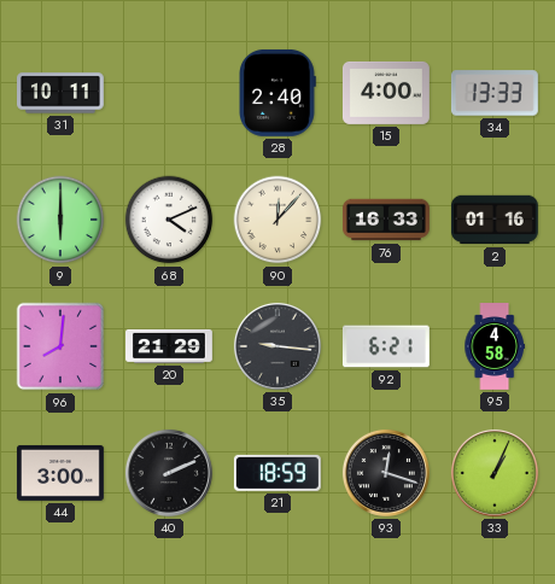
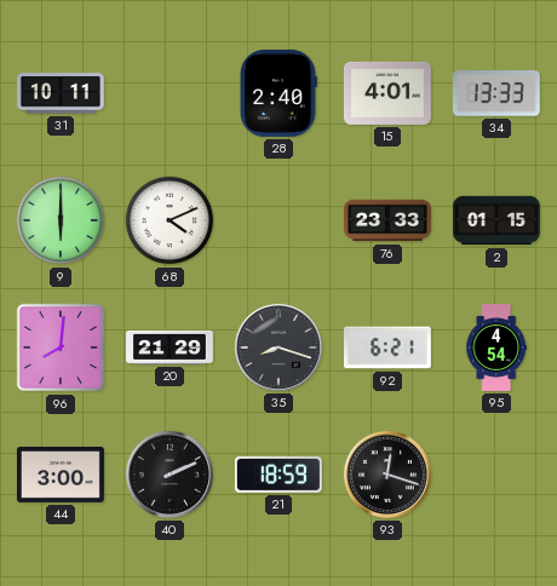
15: 4:00 -> 4:01 (387, 93)
90: 12:07 -> none (277, 220)
76: 16:33 -> 23:33 (387, 220)
2: 01:16 -> 01:15 (496, 220)
35: 9:16 -> 8:18 (278, 347)
95: 4:58 -> 4:54 (495, 349)
33: 1:04 -> none (495, 473)
